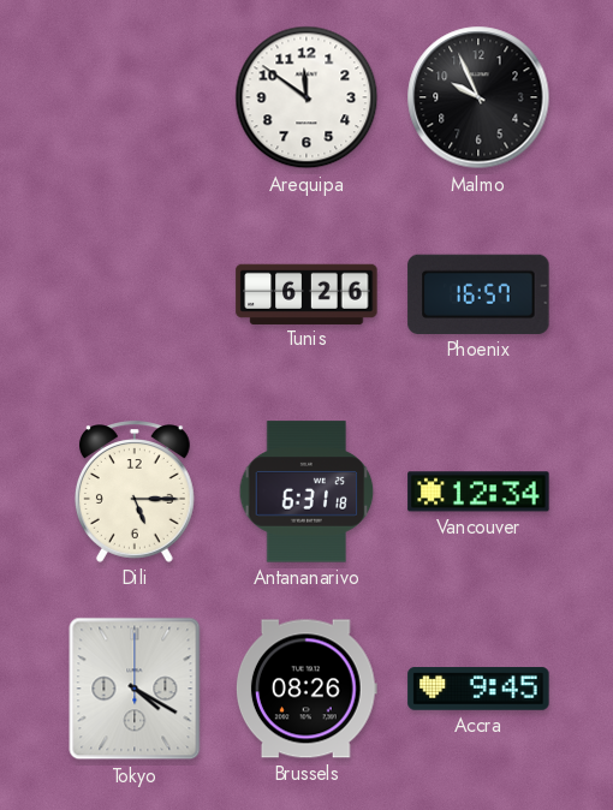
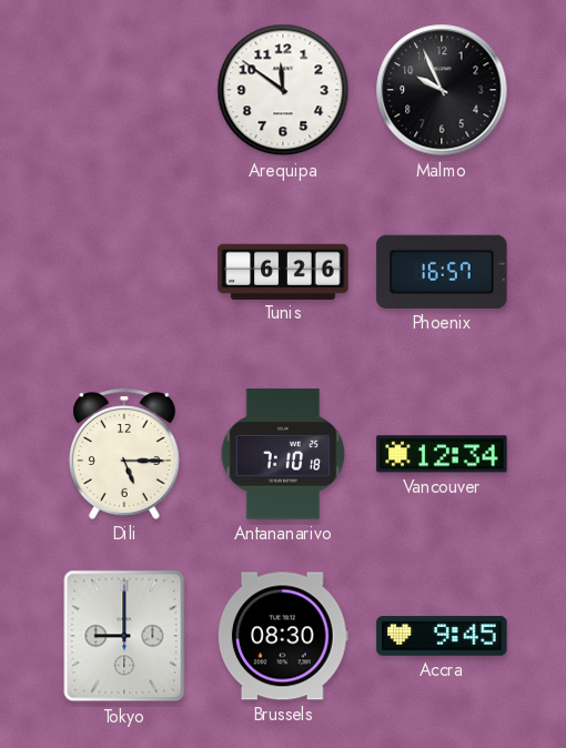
Antananarivo: 6:31 -> 7:10 (283, 454)
Tokyo: 4:20 -> 9:00 (124, 636)
Brussels: 08:26 -> 08:30 (283, 636)
